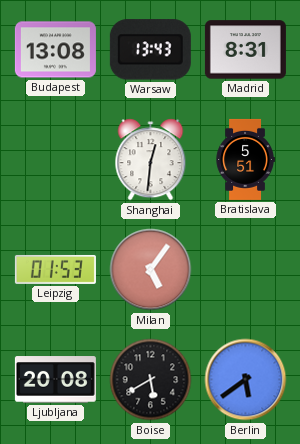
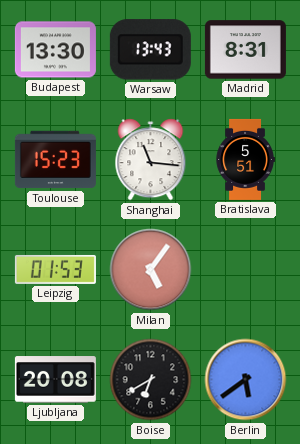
Budapest: 13:08 -> 13:30 (55, 50)
Toulouse: none -> 15:23 (55, 160)
Shanghai: 12:31 -> 11:16 (151, 160)
Boise: 5:40 -> 6:40 (151, 380)
